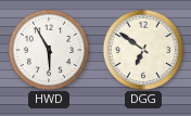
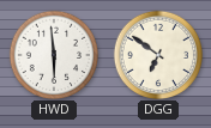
HWD: 5:55 -> 5:59 (53, 54)
